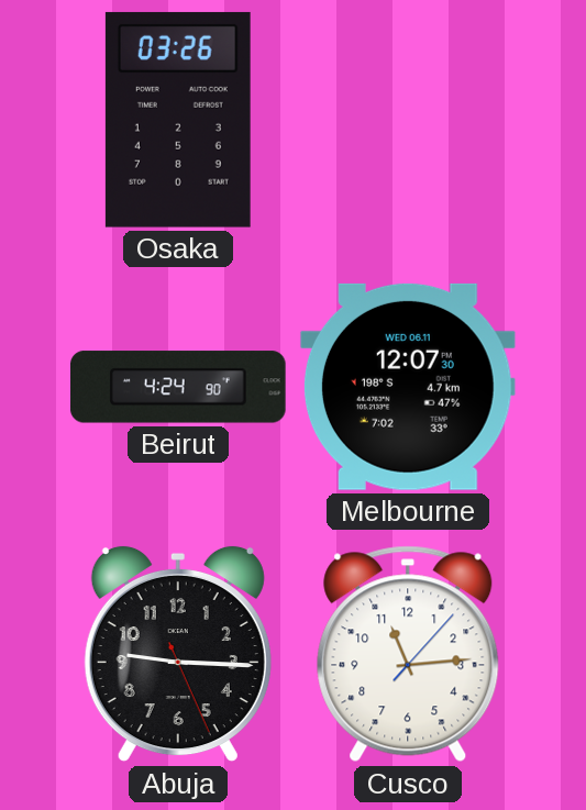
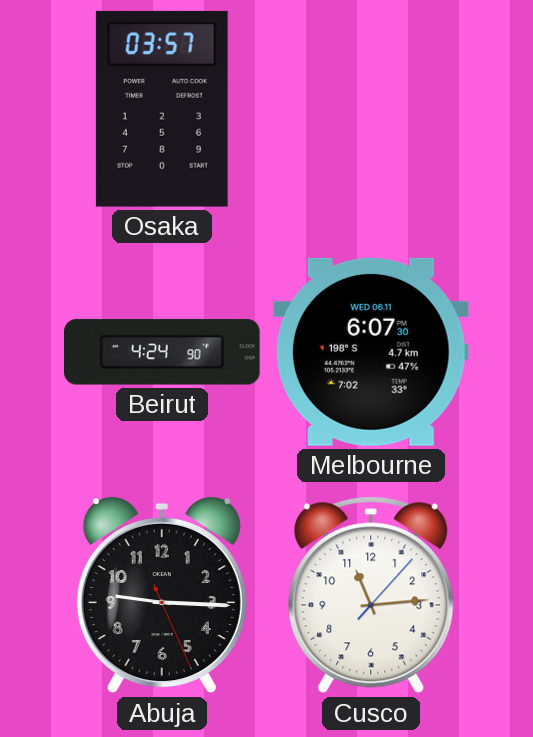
Osaka: 03:26 -> 03:57 (162, 109)
Melbourne: 12:07 -> 6:07 (371, 352)
